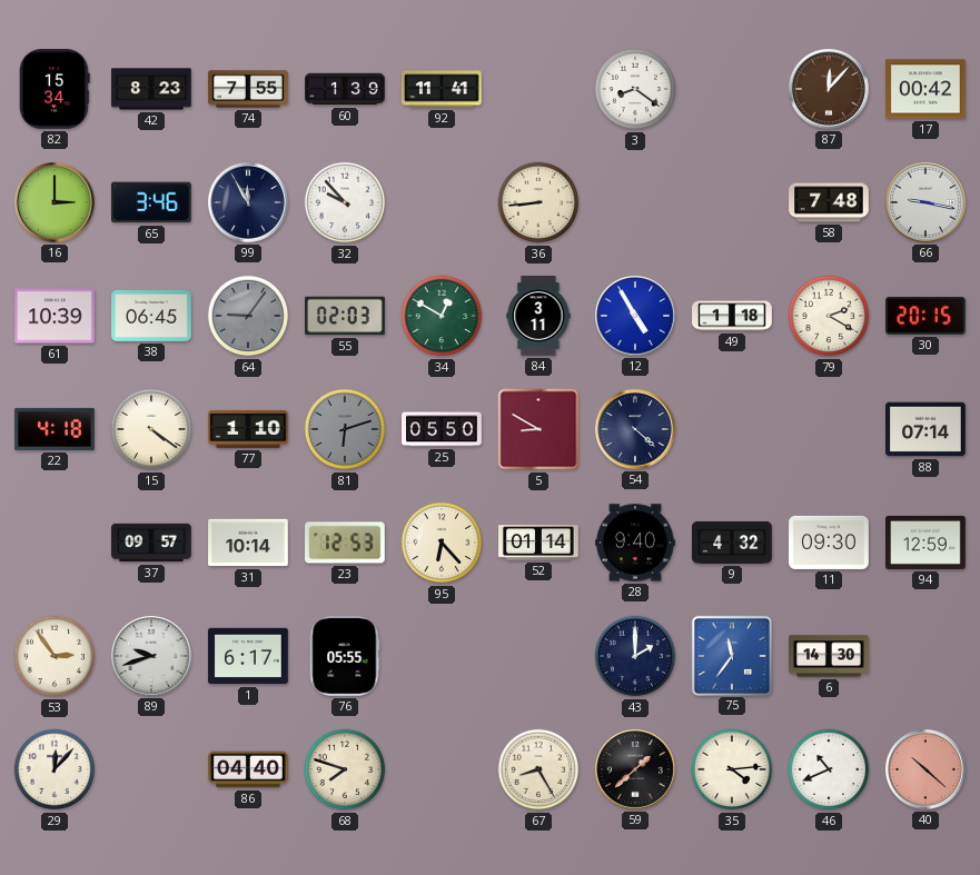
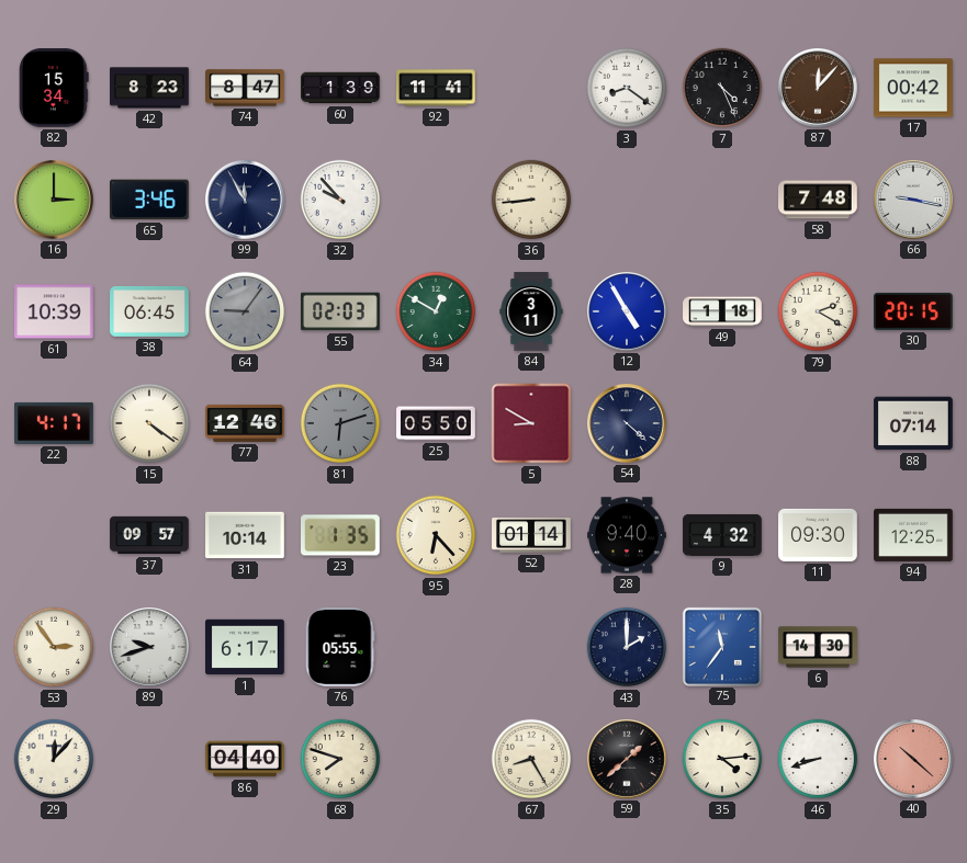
74: 7:55 -> 8:47 (245, 88)
7: none -> 4:26 (722, 88)
22: 4:18 -> 4:17 (54, 423)
77: 1:10 -> 12:46 (245, 423)
23: 12:53 -> 1:35 (341, 535)
94: 12:59 -> 12:25 (913, 535)
46: 10:41 -> 8:42 (818, 759)
